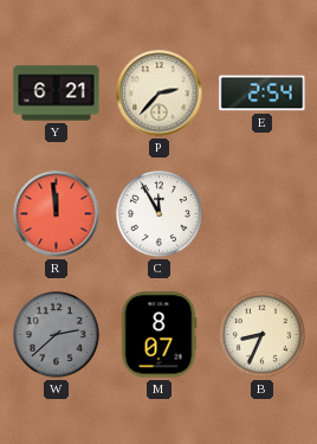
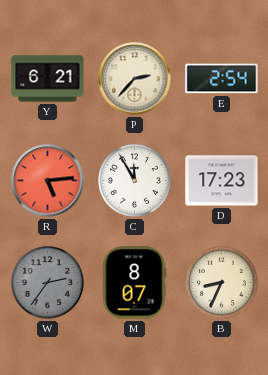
R: 11:59 -> 5:14 (48, 181)
D: none -> 17:23 (222, 181)
W: 2:38 -> 2:36 (48, 283)
